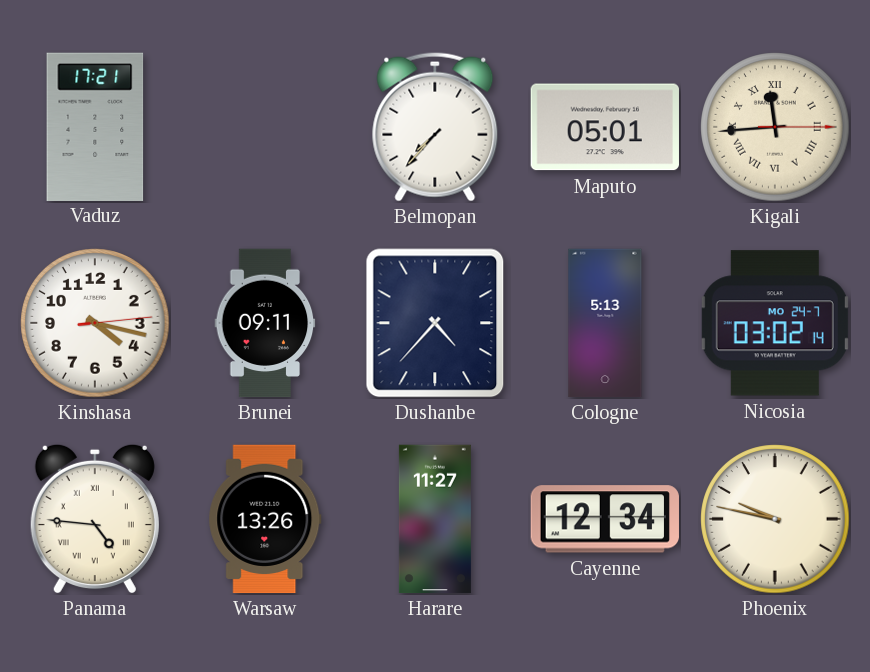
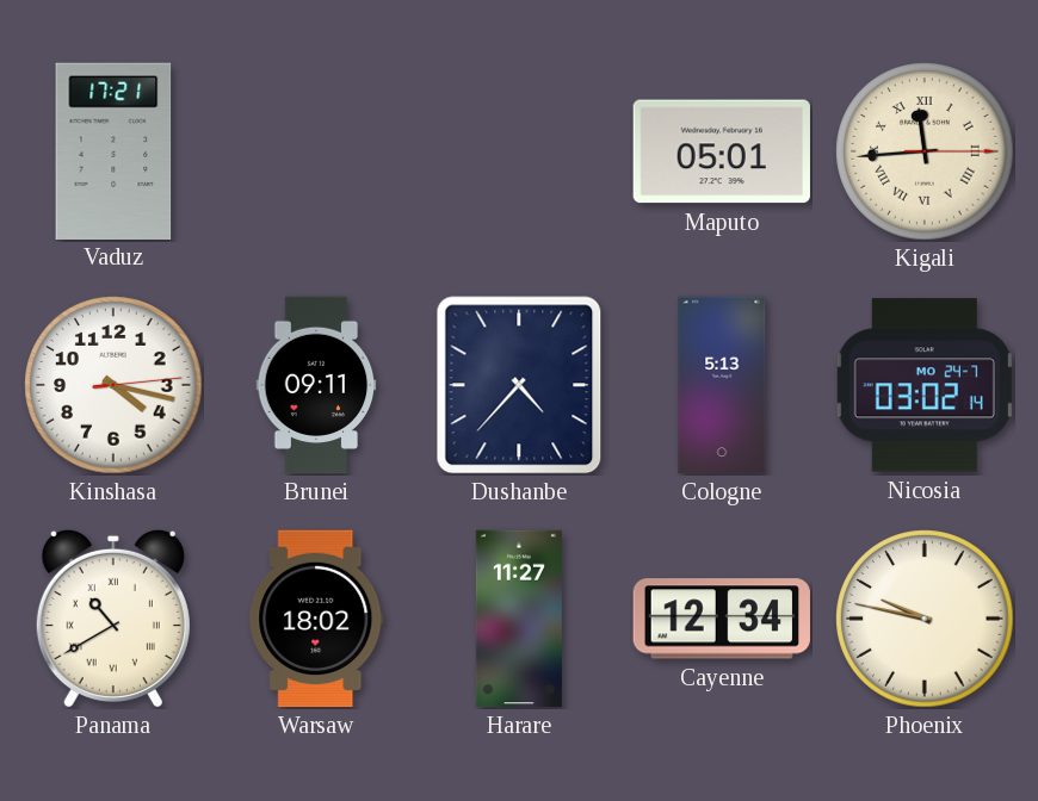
Belmopan: 7:37 -> none (435, 127)
Panama: 4:46 -> 10:40 (113, 619)
Warsaw: 13:26 -> 18:02 (316, 619)
